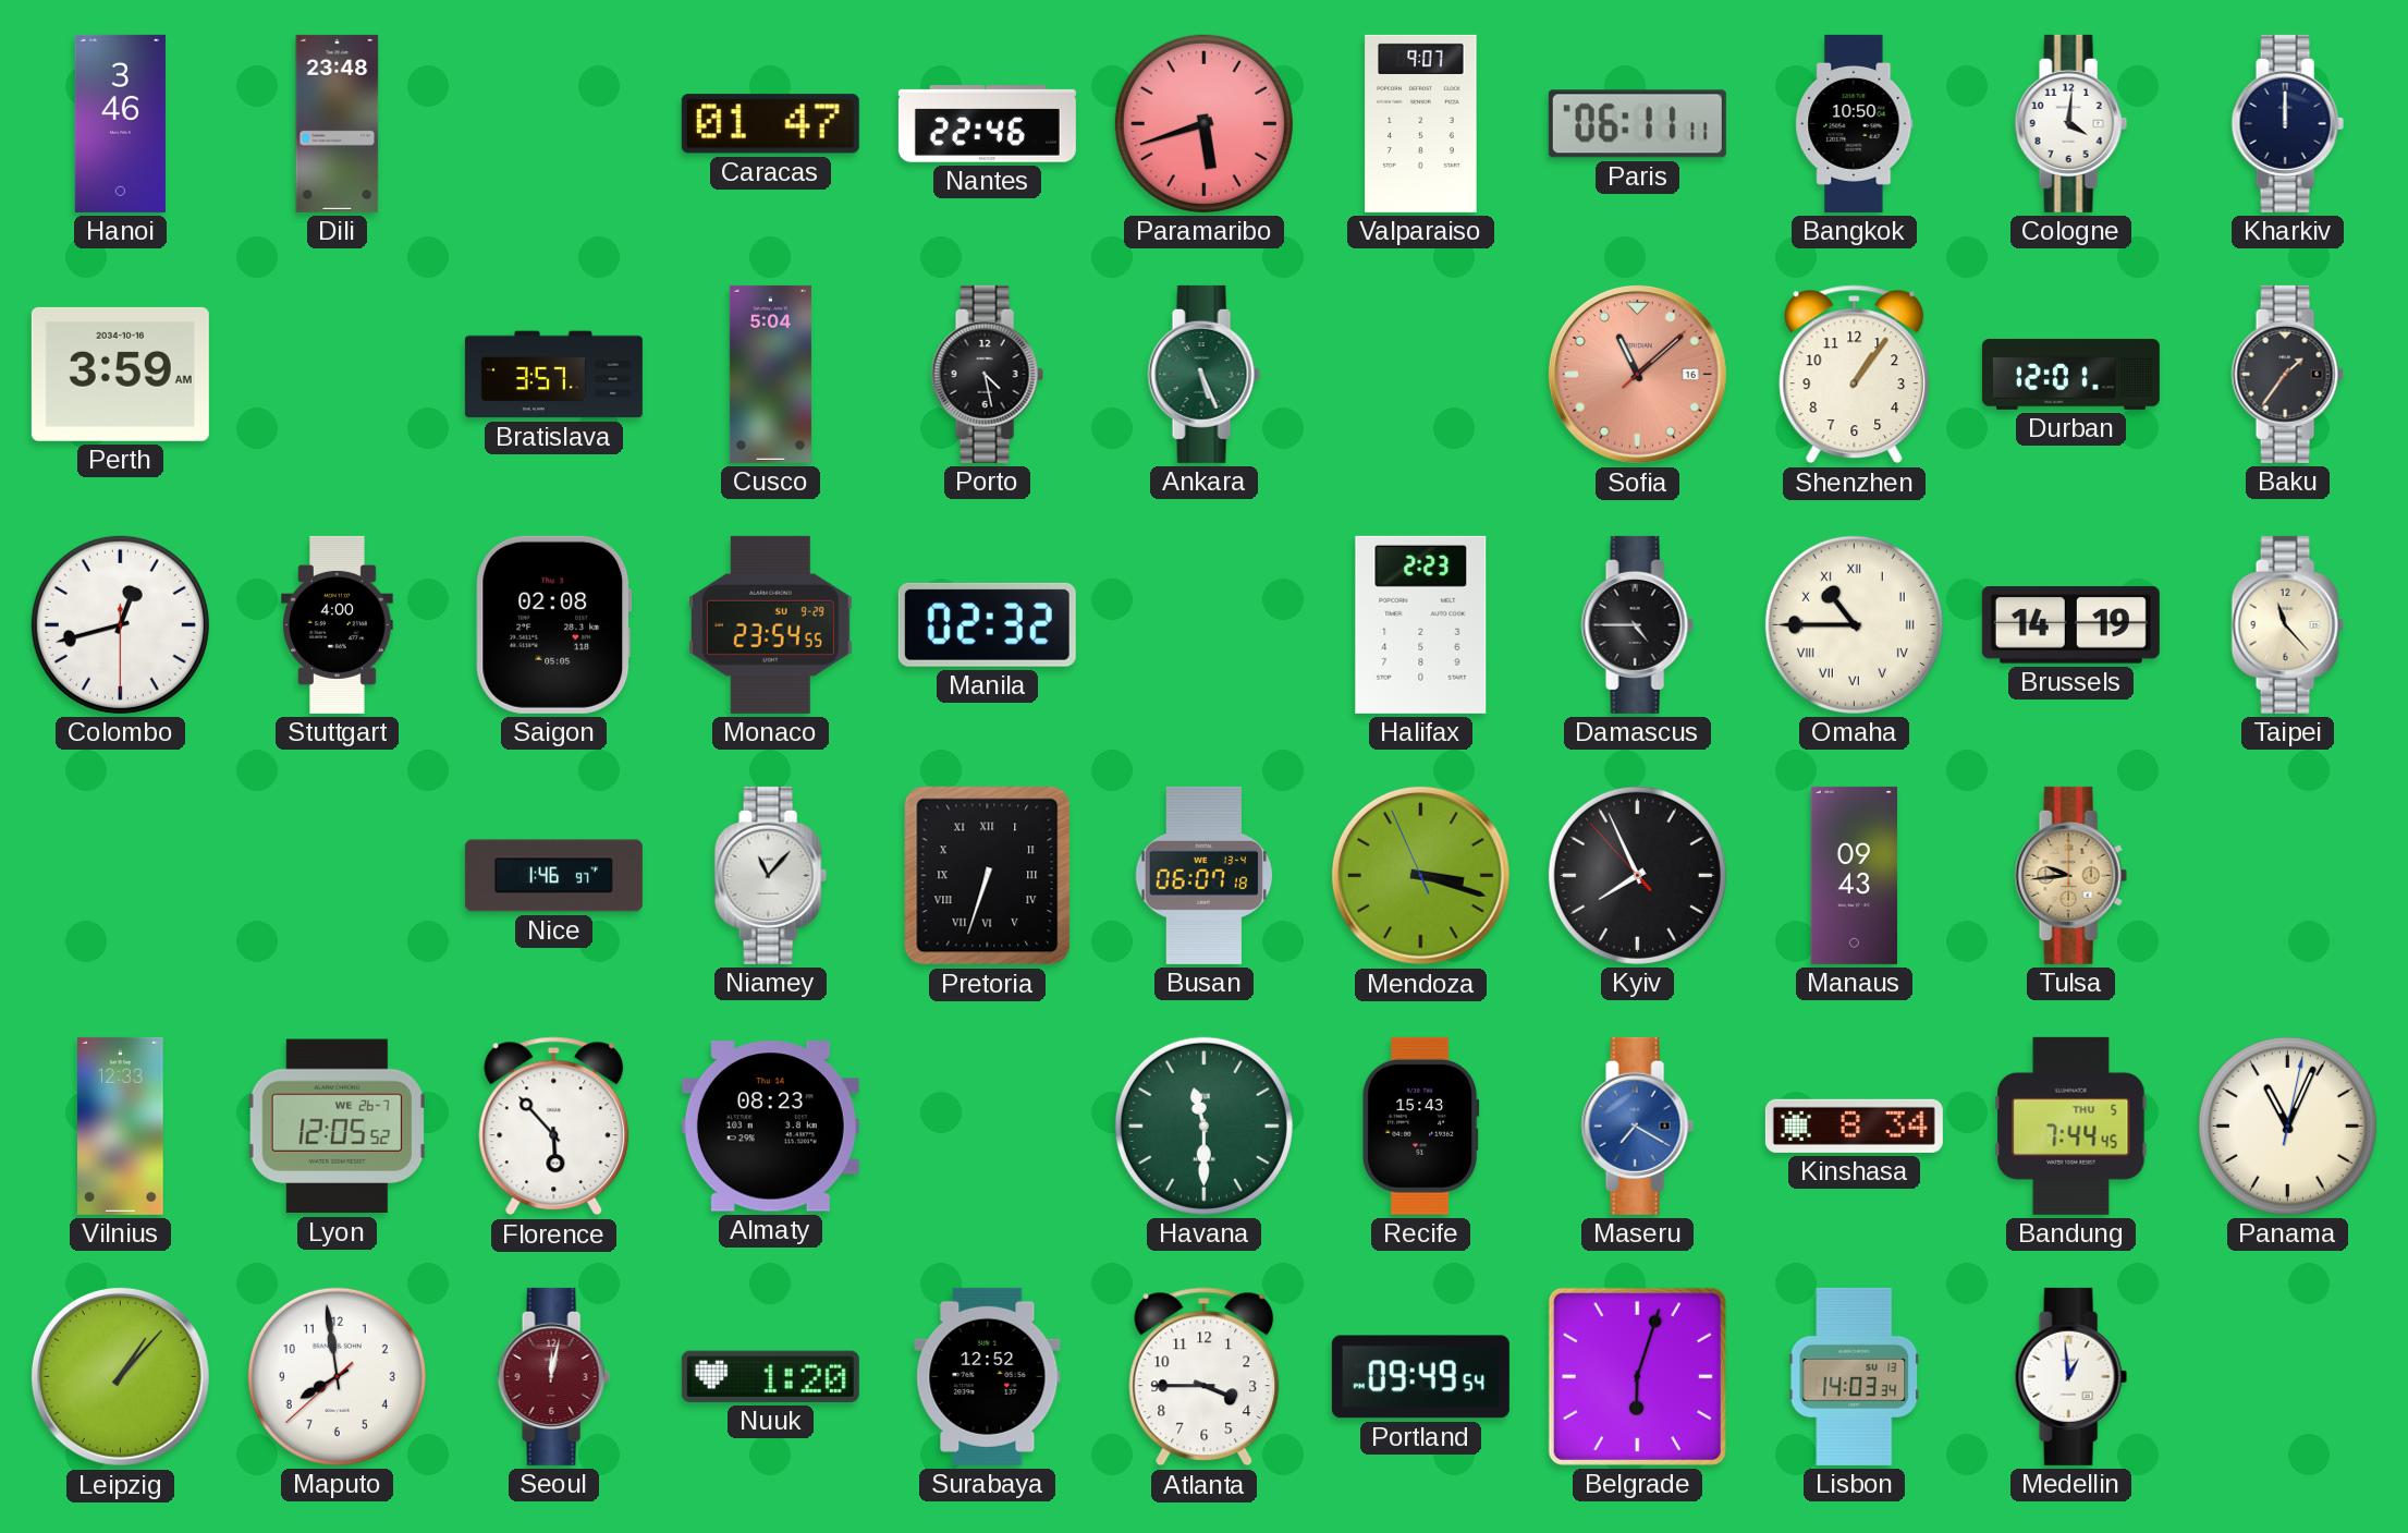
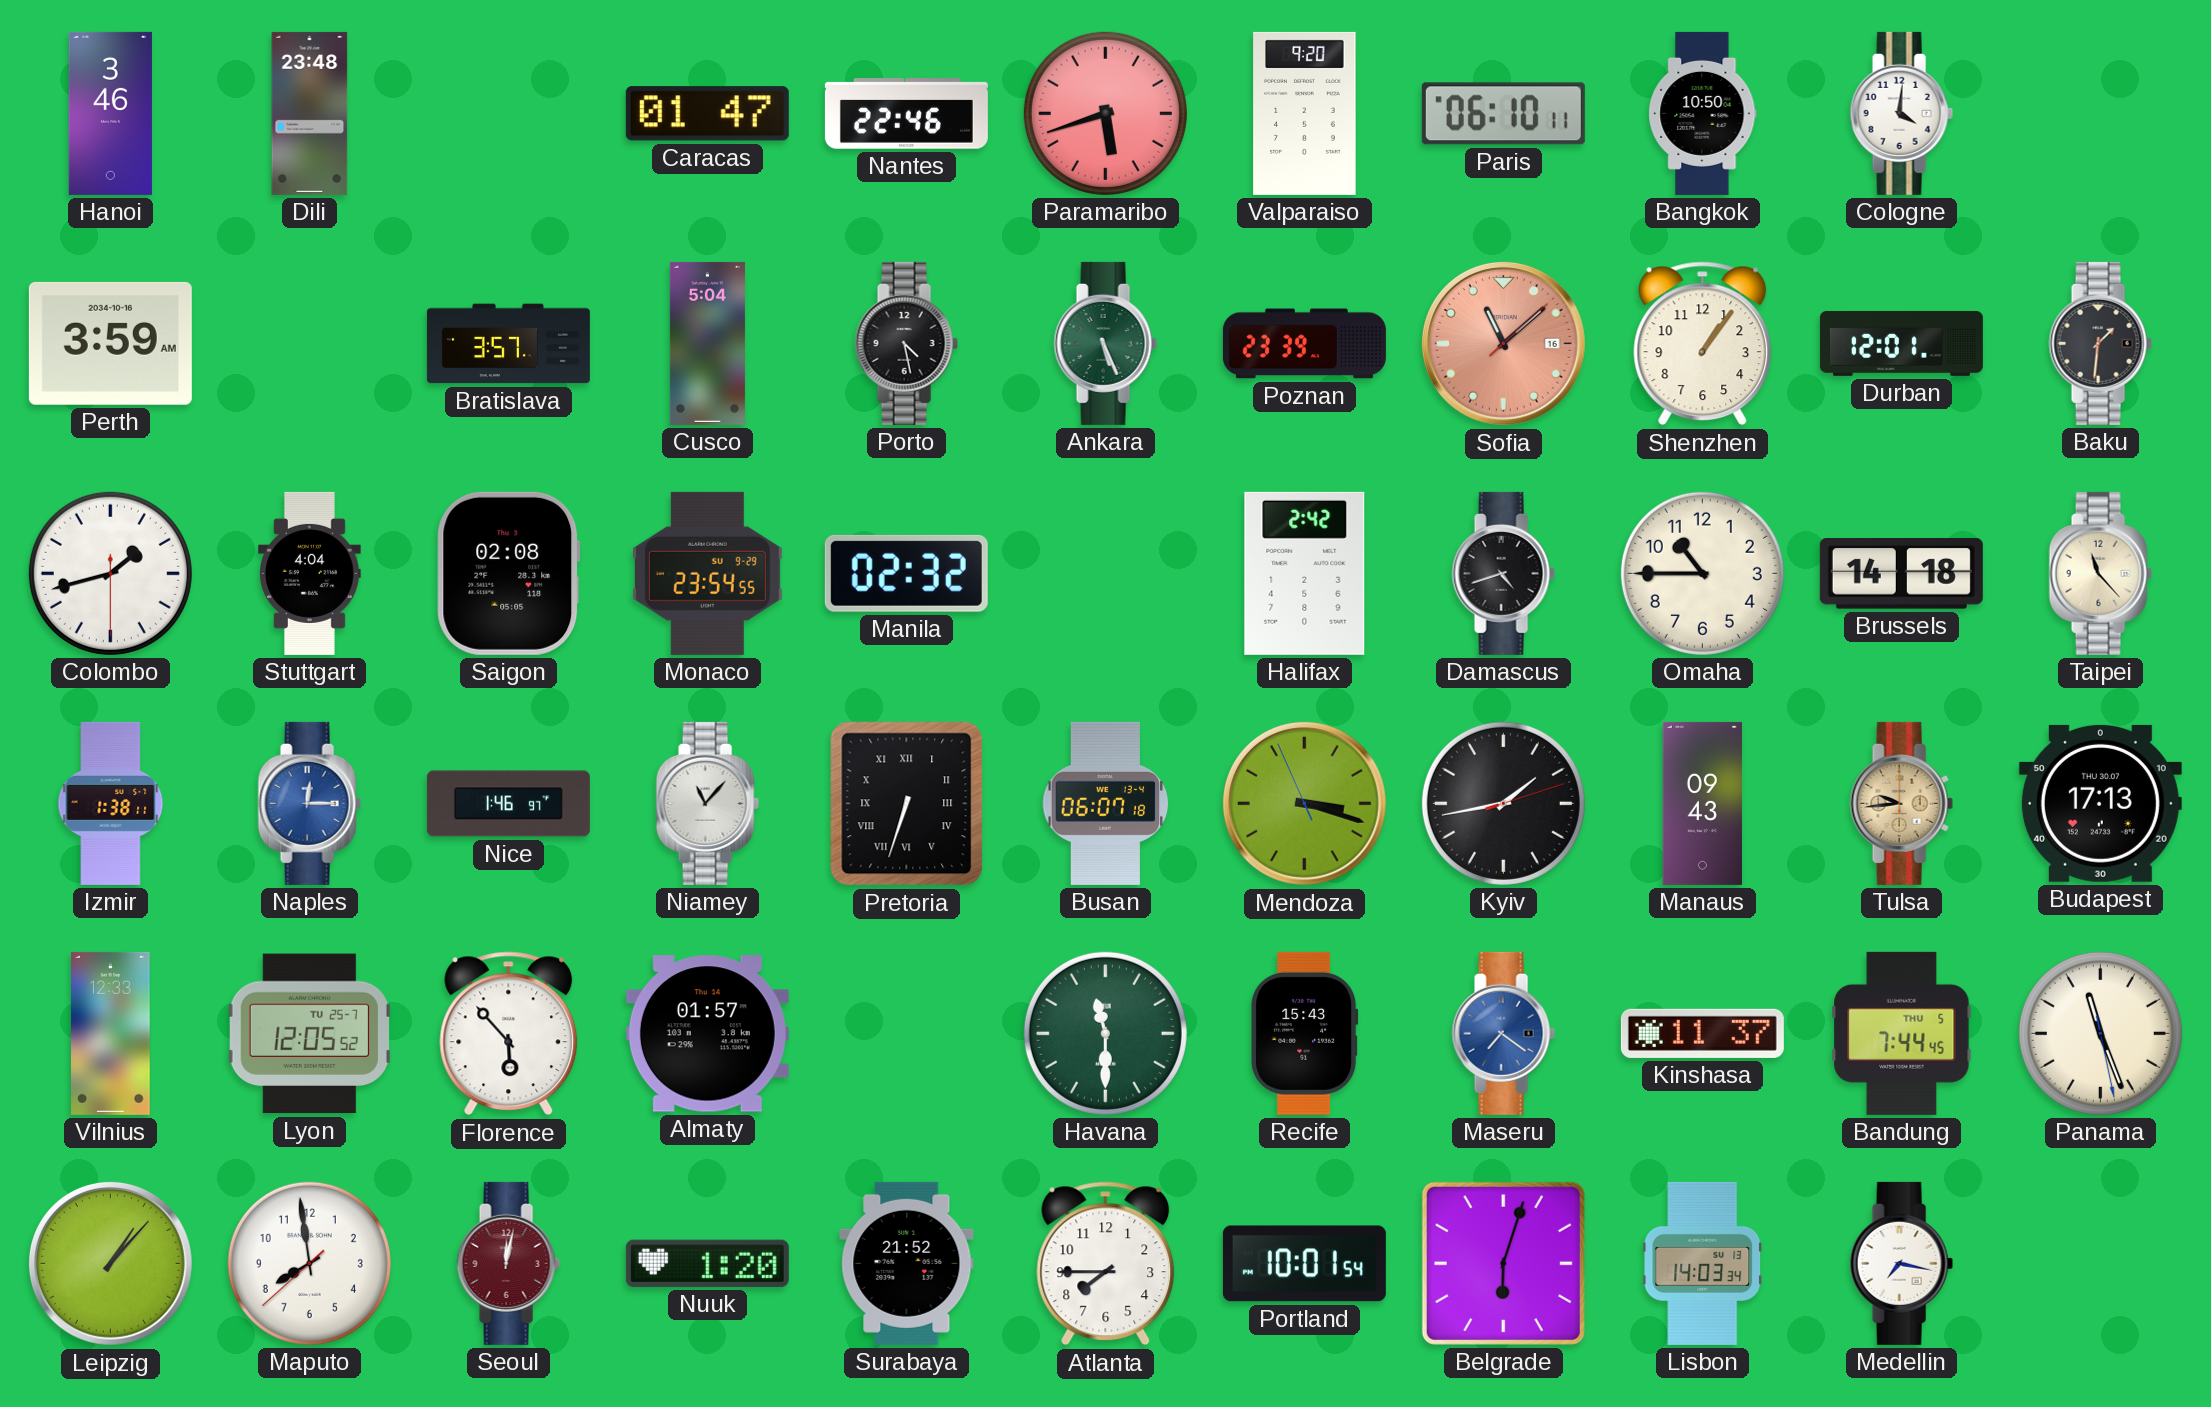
Valparaiso: 9:07 -> 9:20 (1305, 113)
Paris: 06:11 -> 06:10 (1503, 114)
Kharkiv: 12:00 -> none (2287, 123)
Poznan: none -> 23:39 (1304, 344)
Baku: 1:36 -> 1:31 (2100, 343)
Colombo: 12:42 -> 1:42 (110, 573)
Stuttgart: 4:00 -> 4:04 (310, 573)
Halifax: 2:23 -> 2:42 (1305, 573)
Damascus: 4:45 -> 4:42 (1503, 573)
Omaha numerals: Roman -> Arabic (1702, 573)
Brussels: 14:19 -> 14:18 (1901, 574)
Izmir: none -> 1:38 (111, 803)
Naples: none -> 12:15 (309, 803)
Kyiv: 7:55 -> 1:43 (1503, 803)
Budapest: none -> 17:13 (2100, 803)
Lyon date: WE 26-7 -> TU 25-7 (309, 1034)
Almaty: 08:23 -> 01:57 (707, 1034)
Maseru: 7:20 -> 7:21 (1503, 1033)
Kinshasa: 8:34 -> 11:37 (1702, 1033)
Panama: 11:04 -> 11:26 (2100, 1033)
Surabaya: 12:52 -> 21:52 (907, 1263)
Atlanta: 3:45 -> 7:45 (1106, 1264)
Portland: 09:49 -> 10:01 (1304, 1264)
Medellin: 12:59 -> 7:17 (1901, 1263)
